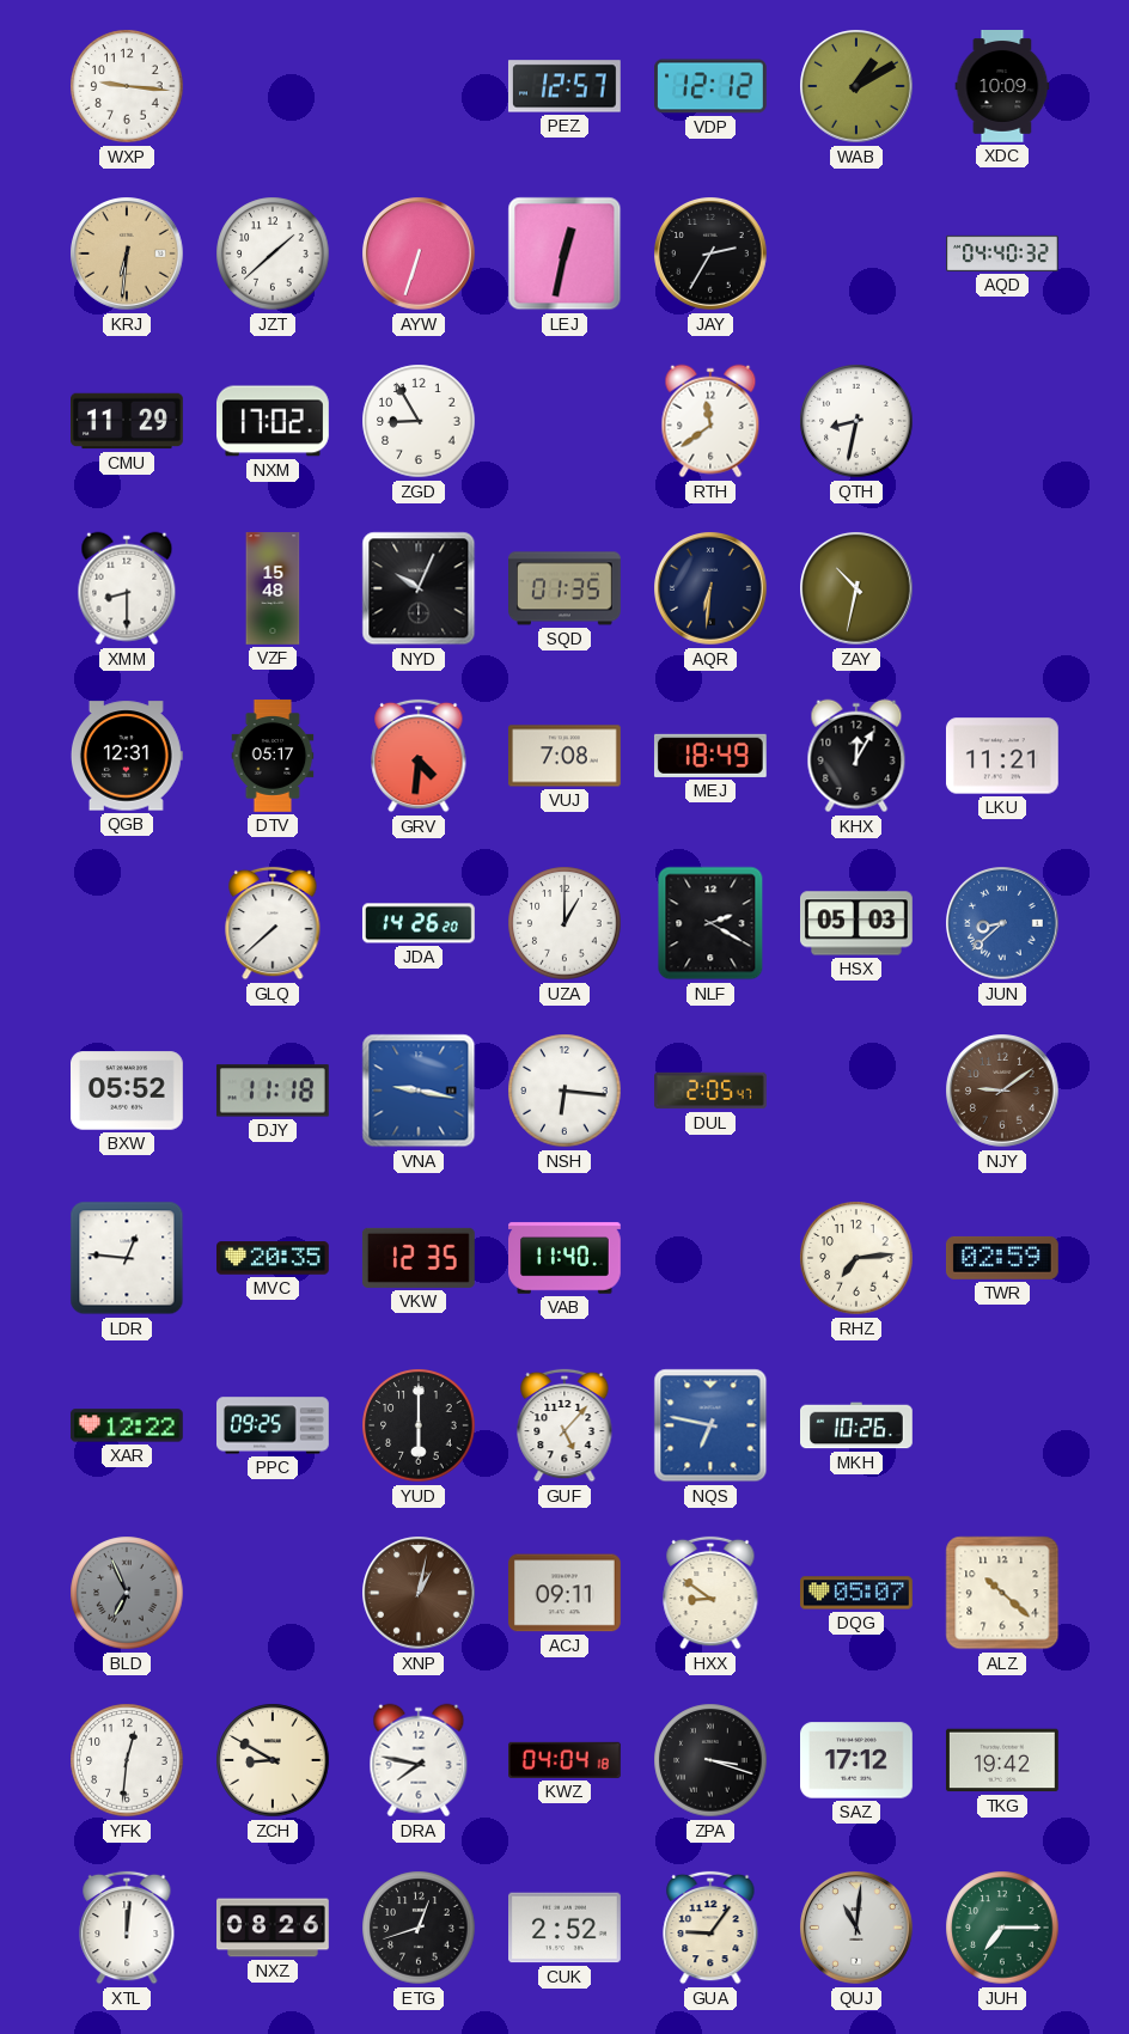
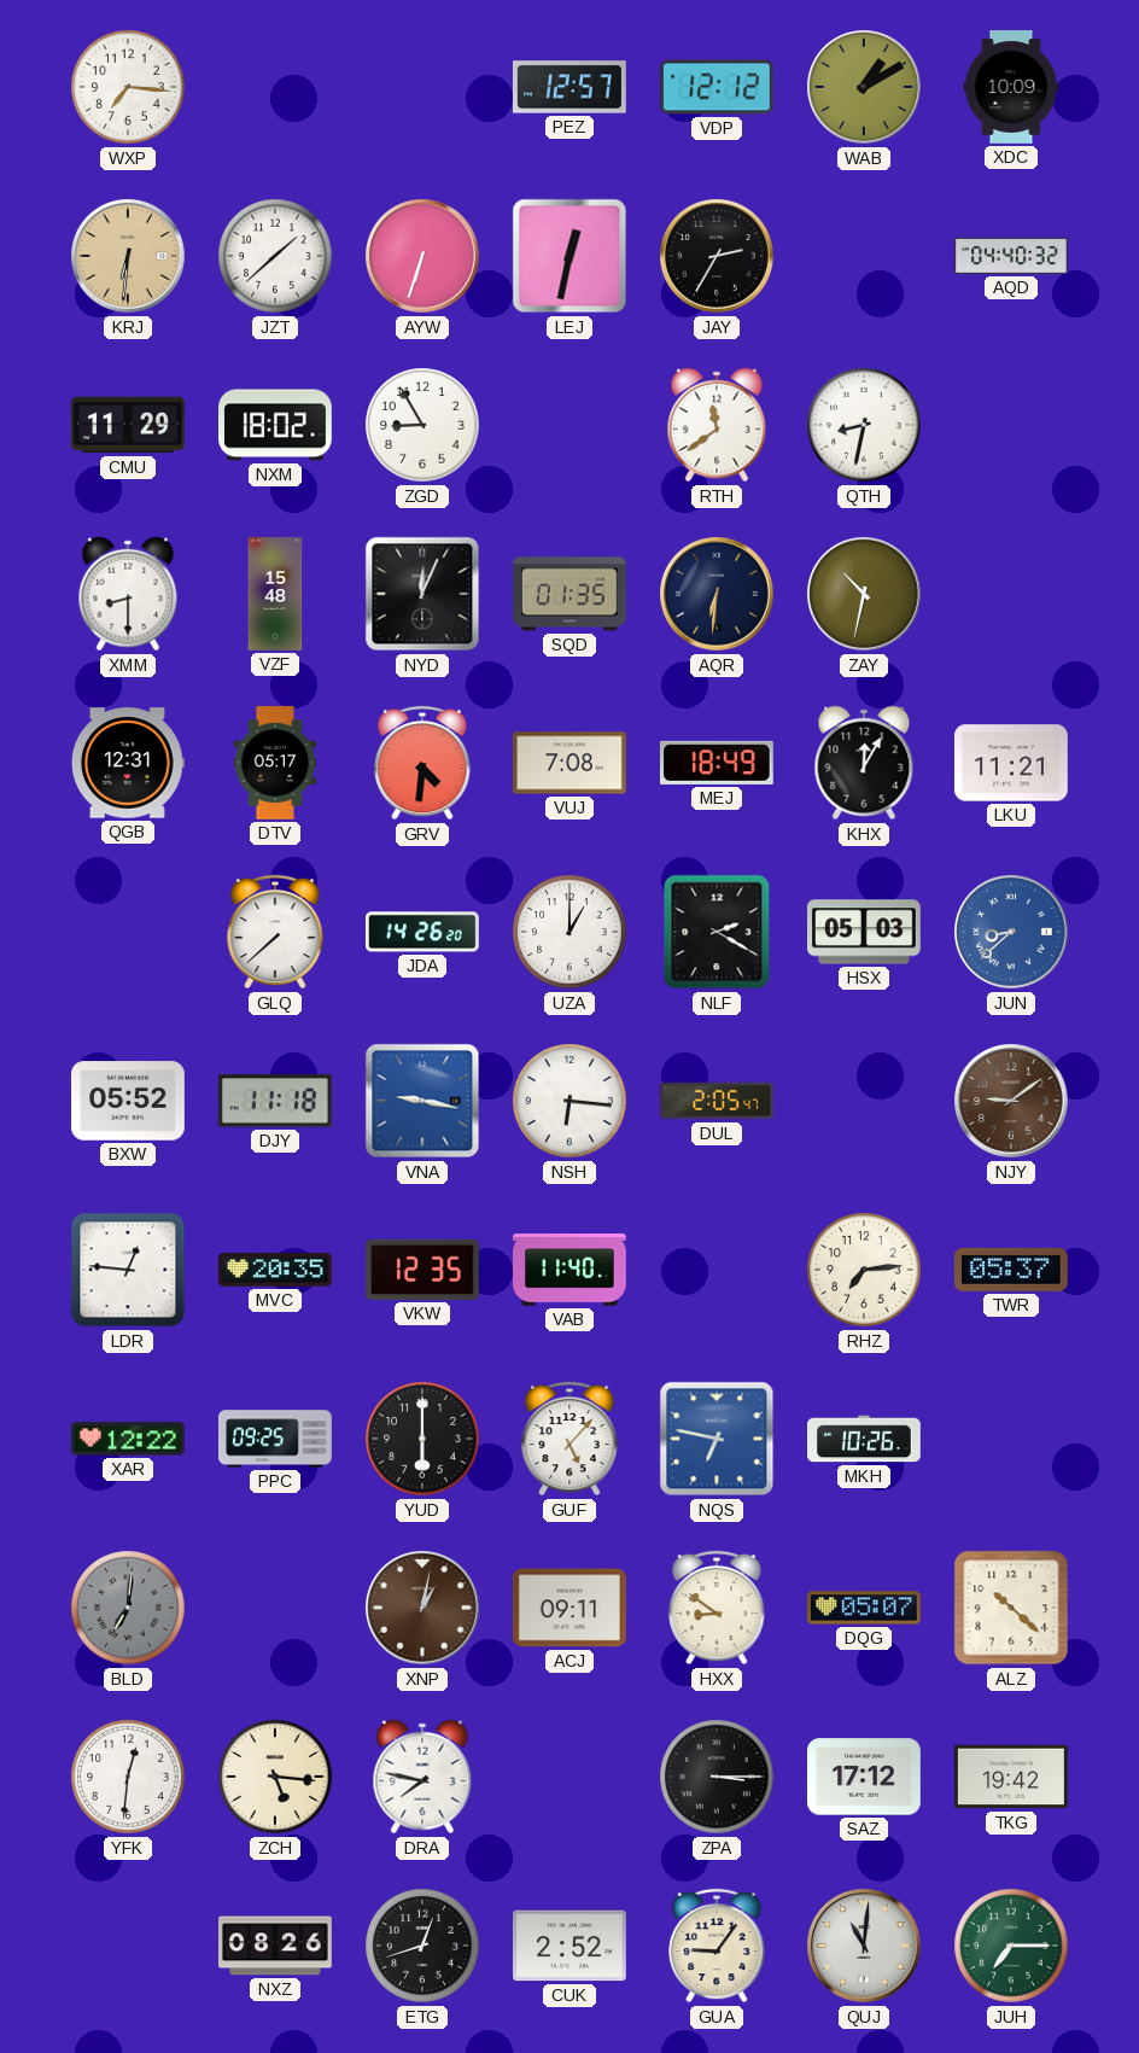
WXP: 9:16 -> 7:16 (128, 87)
NXM: 17:02 -> 18:02 (276, 425)
NYD: 10:04 -> 12:04 (422, 594)
TWR: 02:59 -> 05:37 (1011, 1270)
BLD: 6:56 -> 7:01 (128, 1608)
ZCH: 8:50 -> 5:16 (275, 1777)
KWZ: 04:04 -> none (566, 1760)
ZPA: 3:18 -> 3:15 (717, 1777)
XTL: 12:01 -> none (127, 1928)
